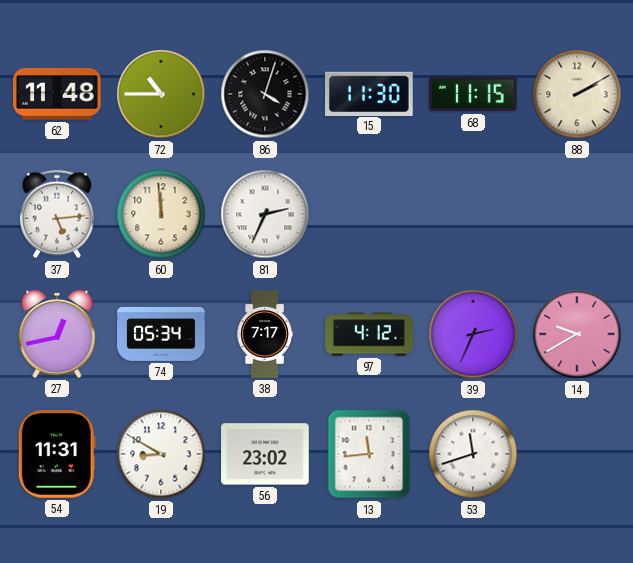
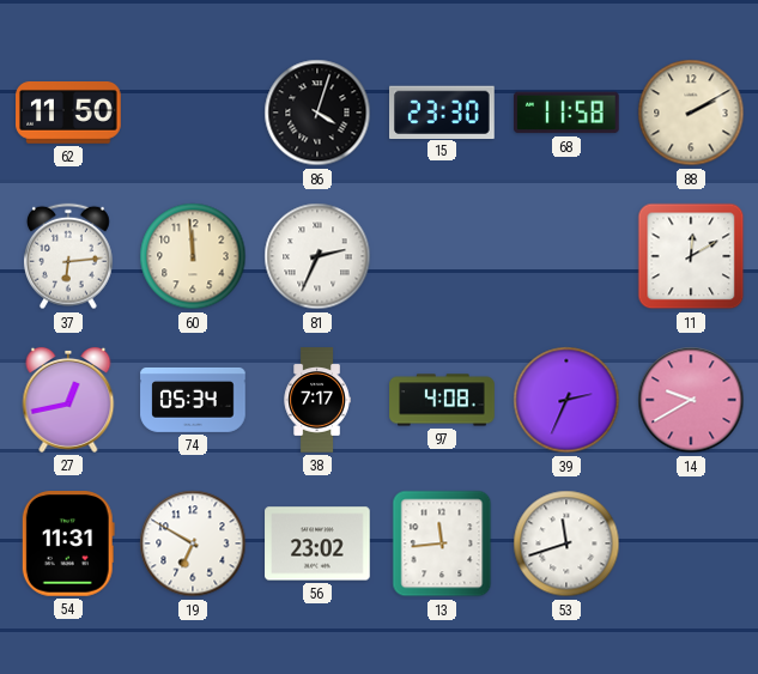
62: 11:48 -> 11:50 (68, 114)
72: 10:45 -> none (161, 94)
15: 11:30 -> 23:30 (443, 111)
68: 11:15 -> 11:58 (568, 113)
37: 5:14 -> 6:14 (68, 256)
11: none -> 12:10 (691, 256)
97: 4:12 -> 4:08 (442, 400)
19: 8:50 -> 6:50 (193, 544)
